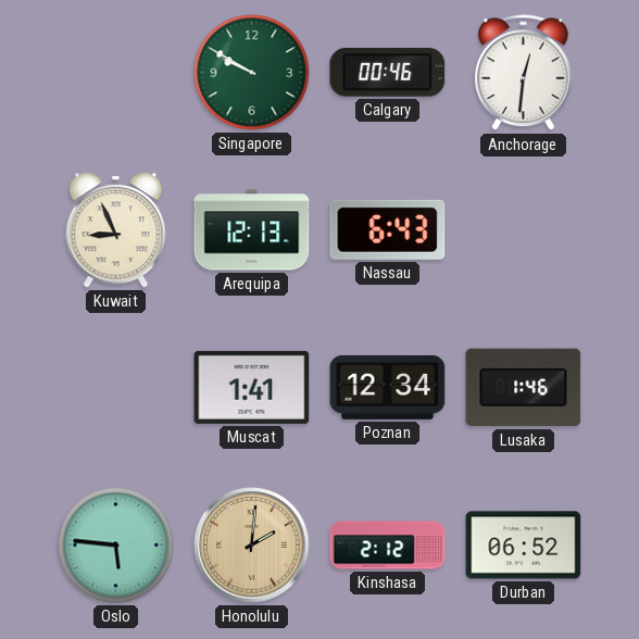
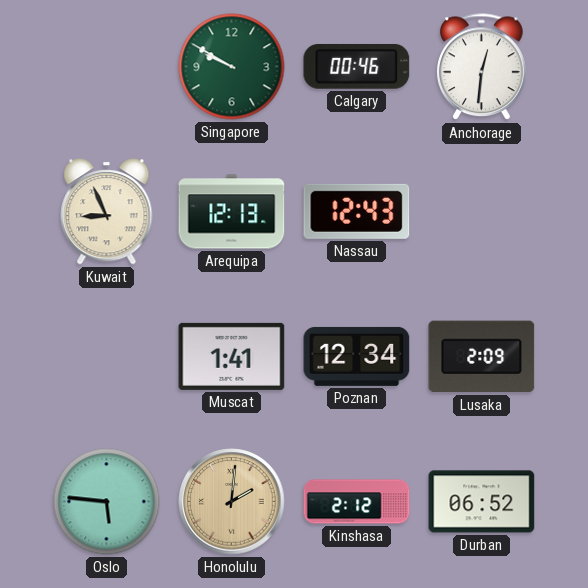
Nassau: 6:43 -> 12:43 (357, 211)
Lusaka: 1:46 -> 2:09 (482, 357)
